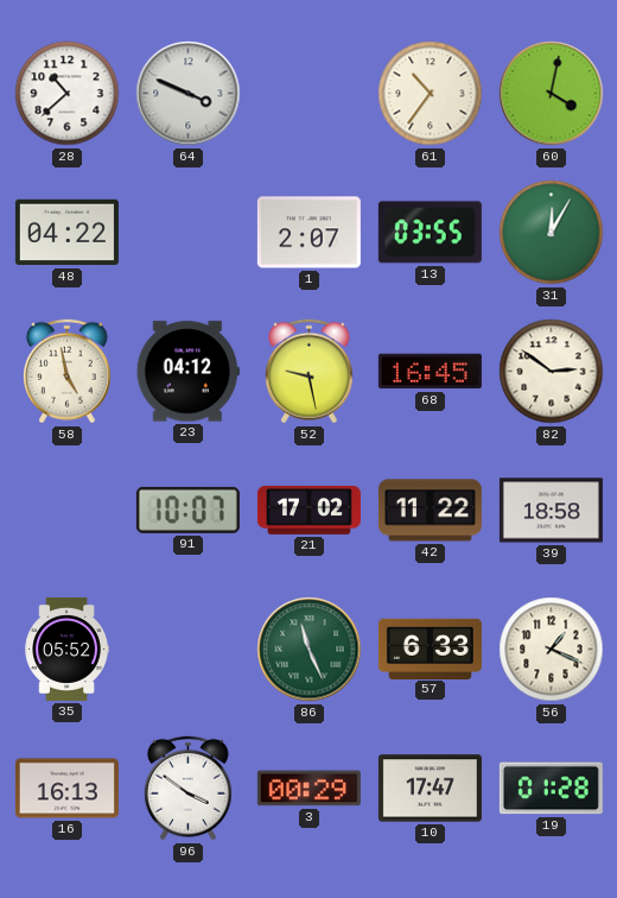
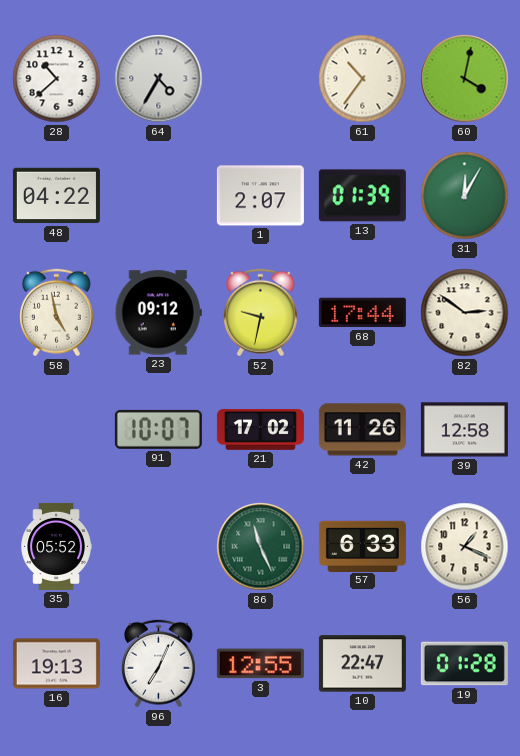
64: 3:49 -> 4:35 (159, 79)
13: 03:55 -> 01:39 (362, 196)
23: 04:12 -> 09:12 (158, 313)
52: 9:28 -> 9:32 (260, 313)
68: 16:45 -> 17:44 (362, 313)
42: 11:22 -> 11:26 (362, 430)
39: 18:58 -> 12:58 (464, 430)
16: 16:13 -> 19:13 (56, 664)
96: 3:51 -> 7:04 (158, 664)
3: 00:29 -> 12:55 (260, 664)
10: 17:47 -> 22:47 (362, 664)
